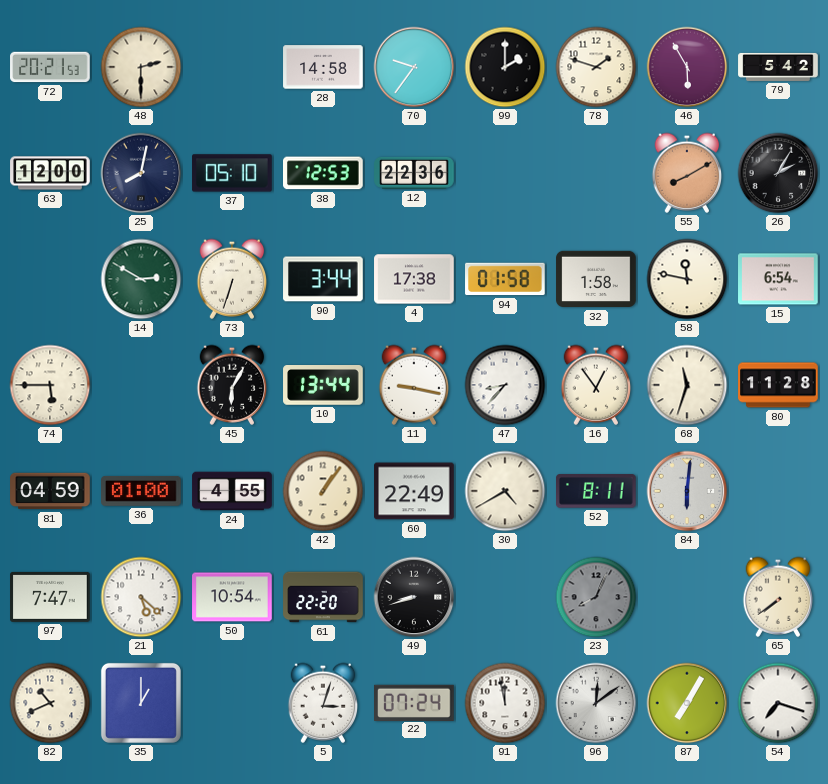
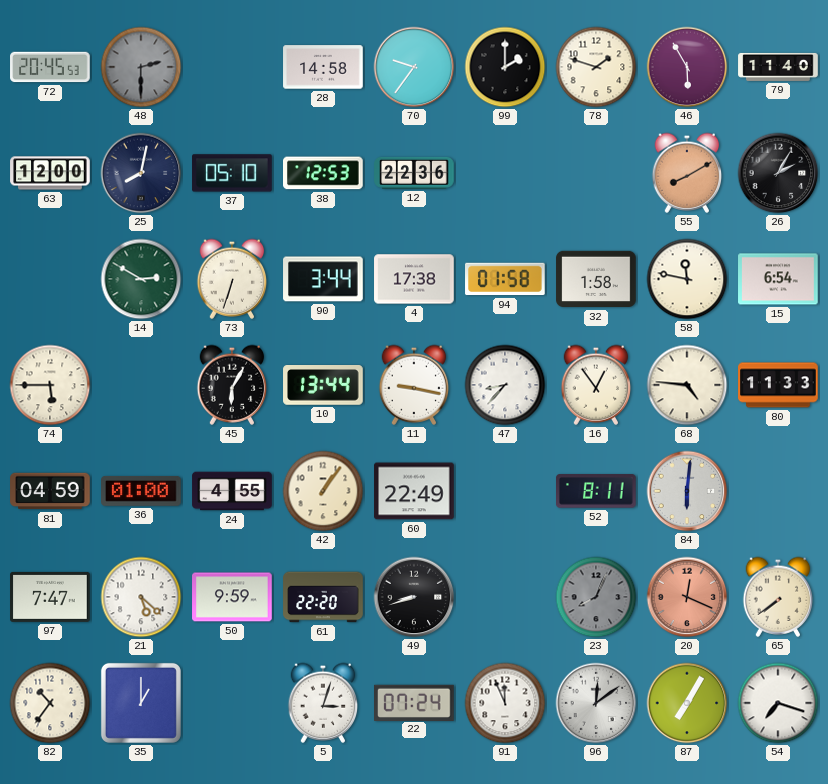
72: 20:21 -> 20:45 (50, 67)
48 dial: cream -> grey (141, 67)
79: 5:42 -> 11:40 (778, 67)
68: 11:33 -> 4:46 (687, 385)
80: 11:28 -> 11:33 (778, 385)
30: 4:40 -> none (505, 491)
50: 10:54 -> 9:59 (232, 597)
20: none -> 12:19 (687, 597)
82: 10:41 -> 10:36 (50, 703)
91: 11:58 -> 11:56 (505, 703)
